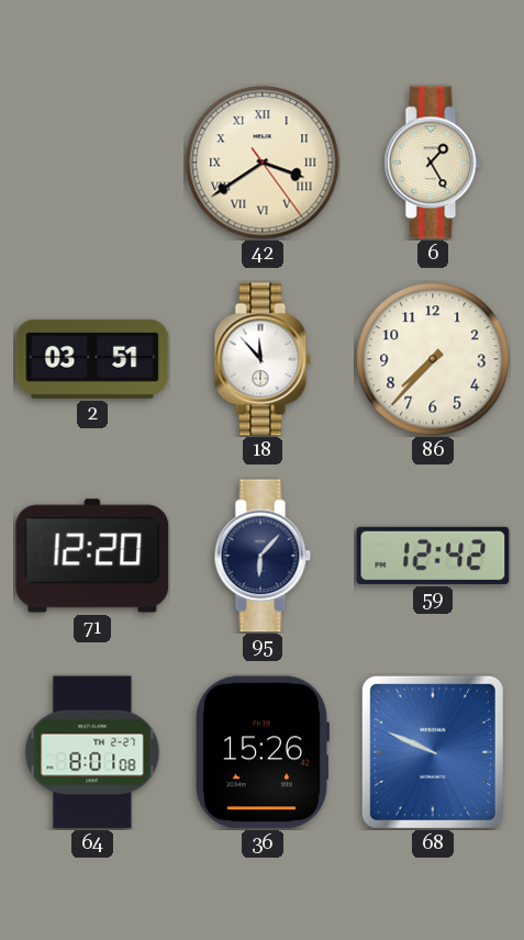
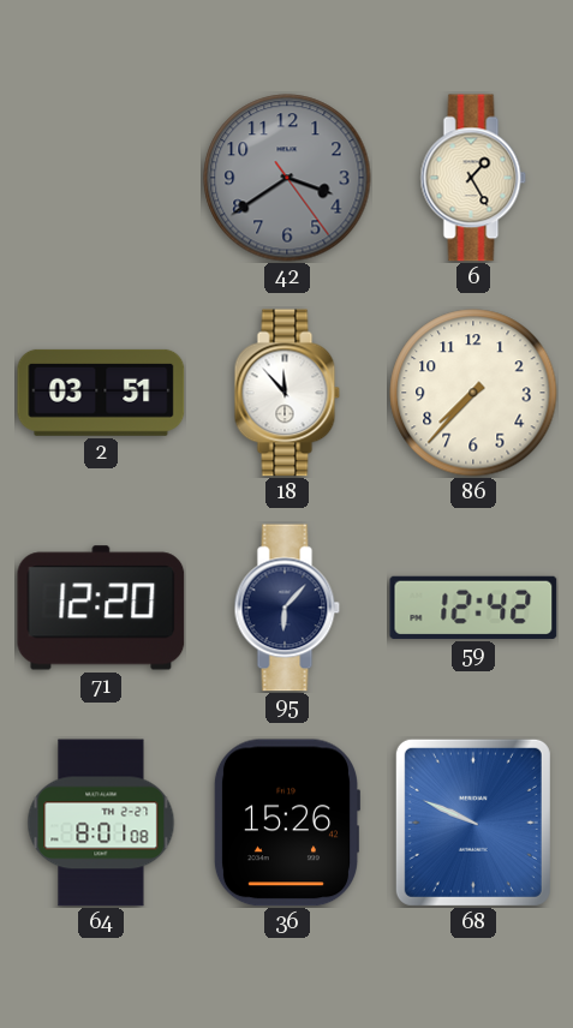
42 dial: cream -> grey (287, 178)
42 numerals: Roman -> Arabic (287, 178)
